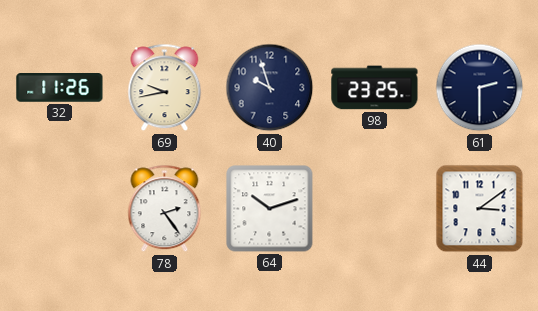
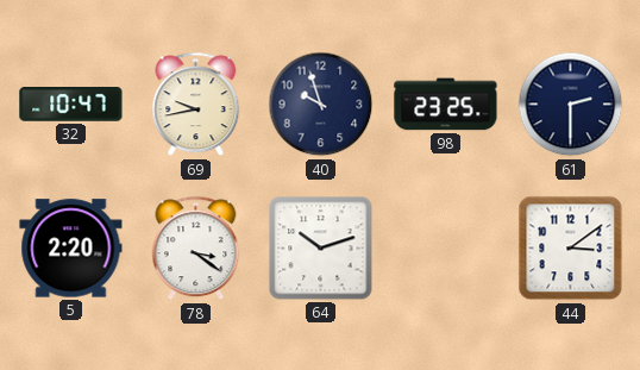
32: 11:26 -> 10:47 (71, 105)
5: none -> 2:20 (71, 249)
78: 2:24 -> 3:21 (196, 249)
